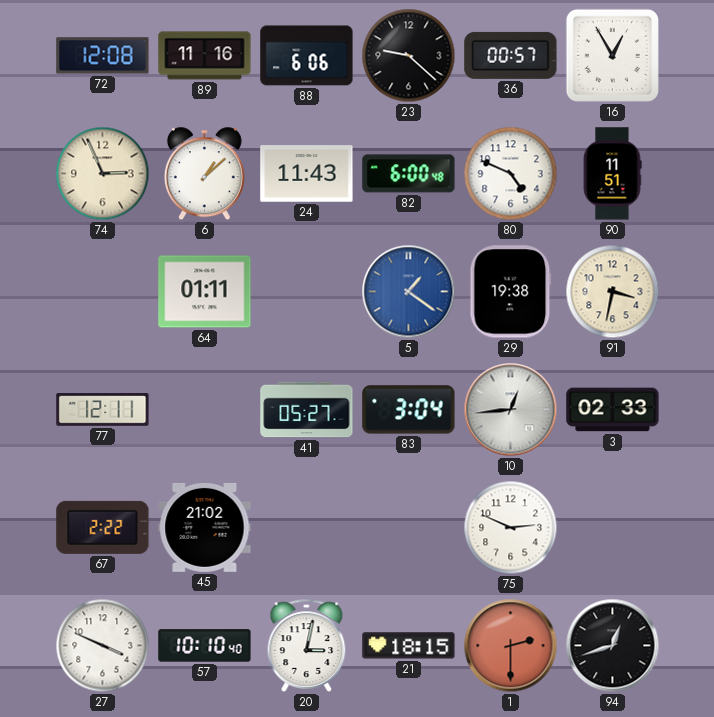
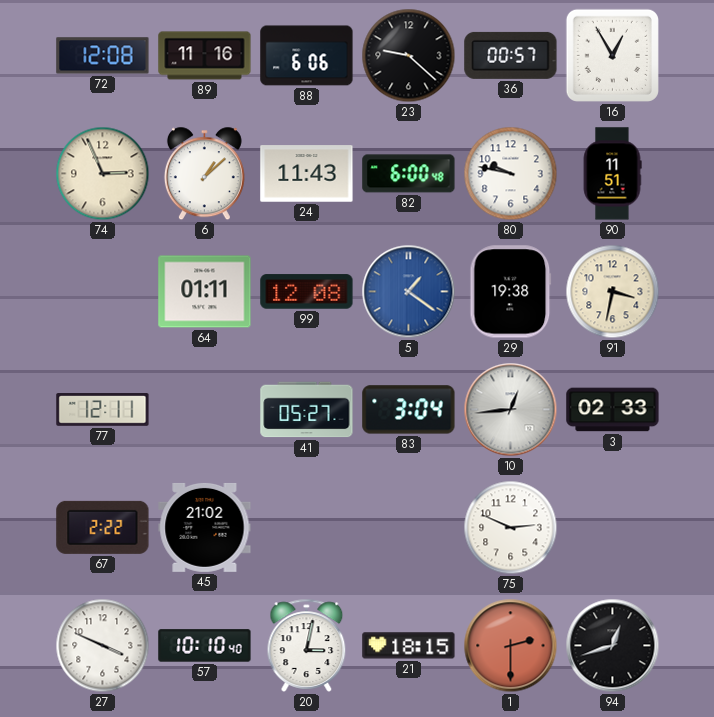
80: 4:49 -> 9:47 (511, 174)
99: none -> 12:08 (307, 292)
